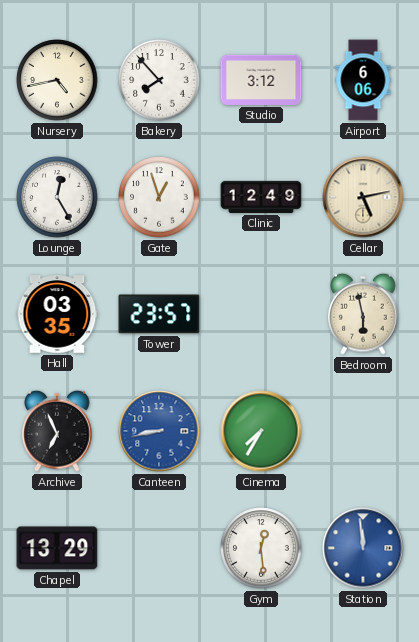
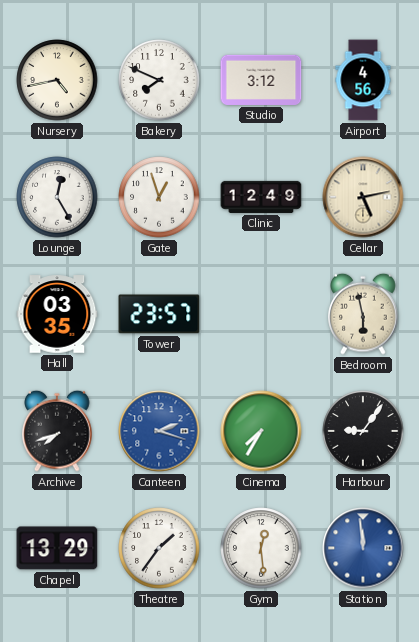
Bakery: 7:53 -> 7:49 (159, 80)
Airport: 6:06 -> 4:56 (363, 80)
Archive: 6:56 -> 7:42 (57, 431)
Canteen: 8:43 -> 2:18 (159, 431)
Harbour: none -> 9:06 (363, 431)
Theatre: none -> 1:36 (159, 548)
